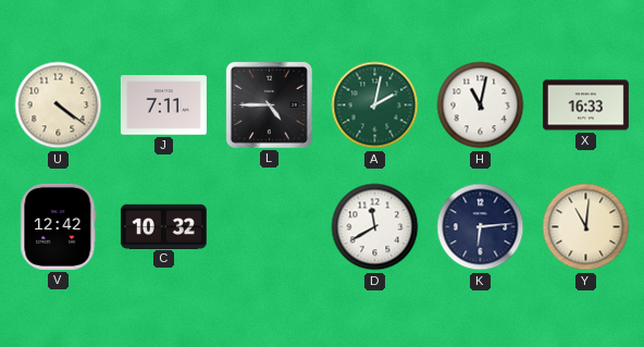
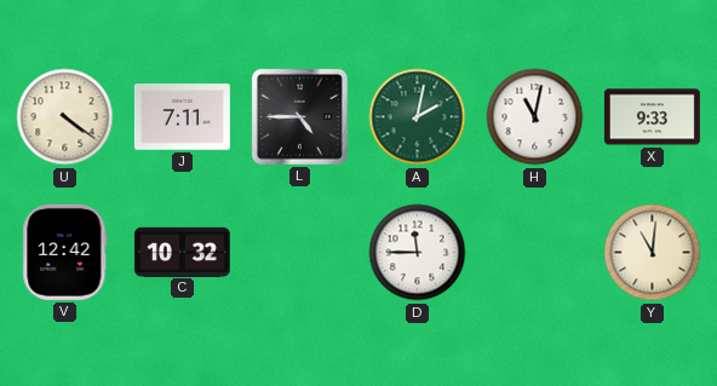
X: 16:33 -> 9:33 (652, 117)
D: 11:40 -> 11:45 (418, 253)
K: 6:14 -> none (481, 227)
